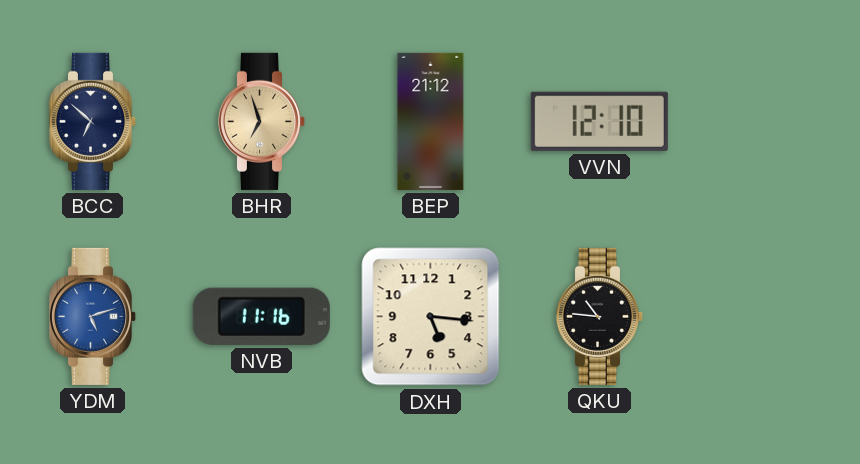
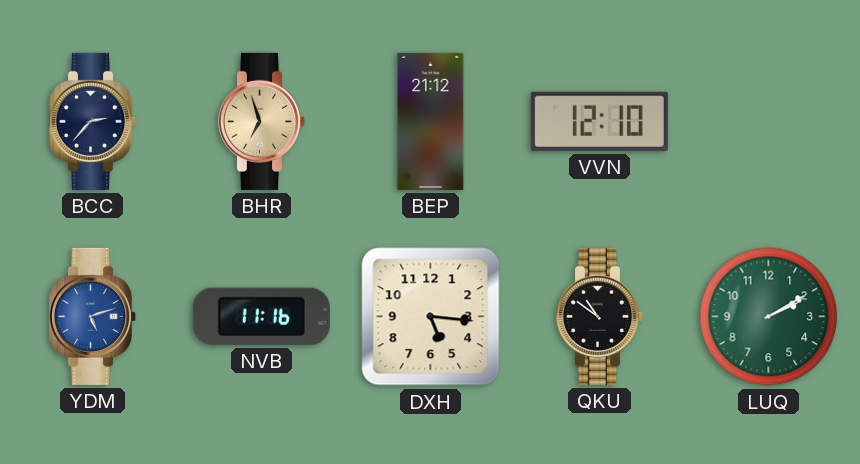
BCC: 6:52 -> 2:37 (93, 121)
QKU: 10:46 -> 10:51 (600, 316)
LUQ: none -> 2:10 (769, 317)
